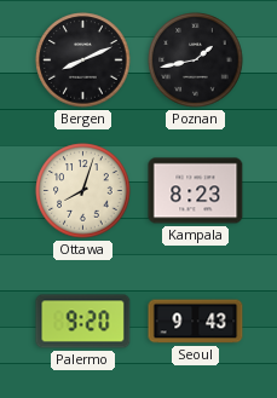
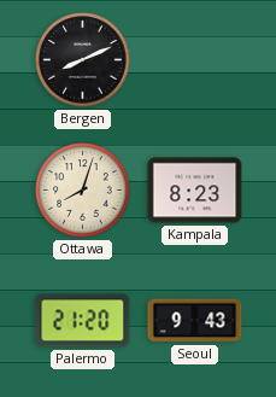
Poznan: 1:43 -> none (196, 60)
Palermo: 9:20 -> 21:20 (83, 321)
